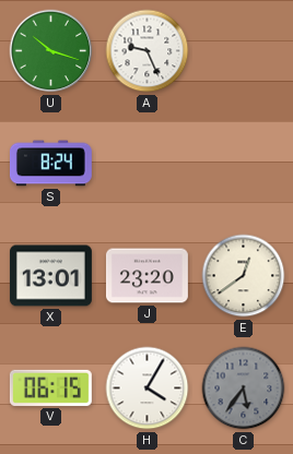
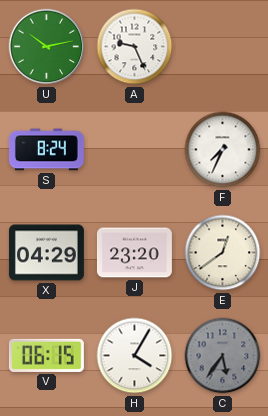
U: 10:18 -> 10:13 (47, 47)
F: none -> 7:34 (223, 150)
X: 13:01 -> 04:29 (46, 253)
